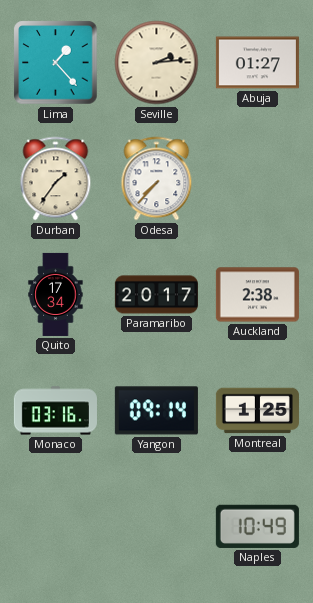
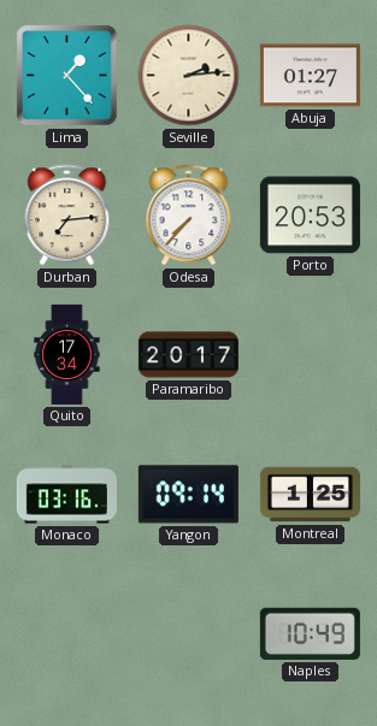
Durban: 1:36 -> 7:14 (67, 216)
Porto: none -> 20:53 (310, 216)
Auckland: 2:38 -> none (257, 295)
